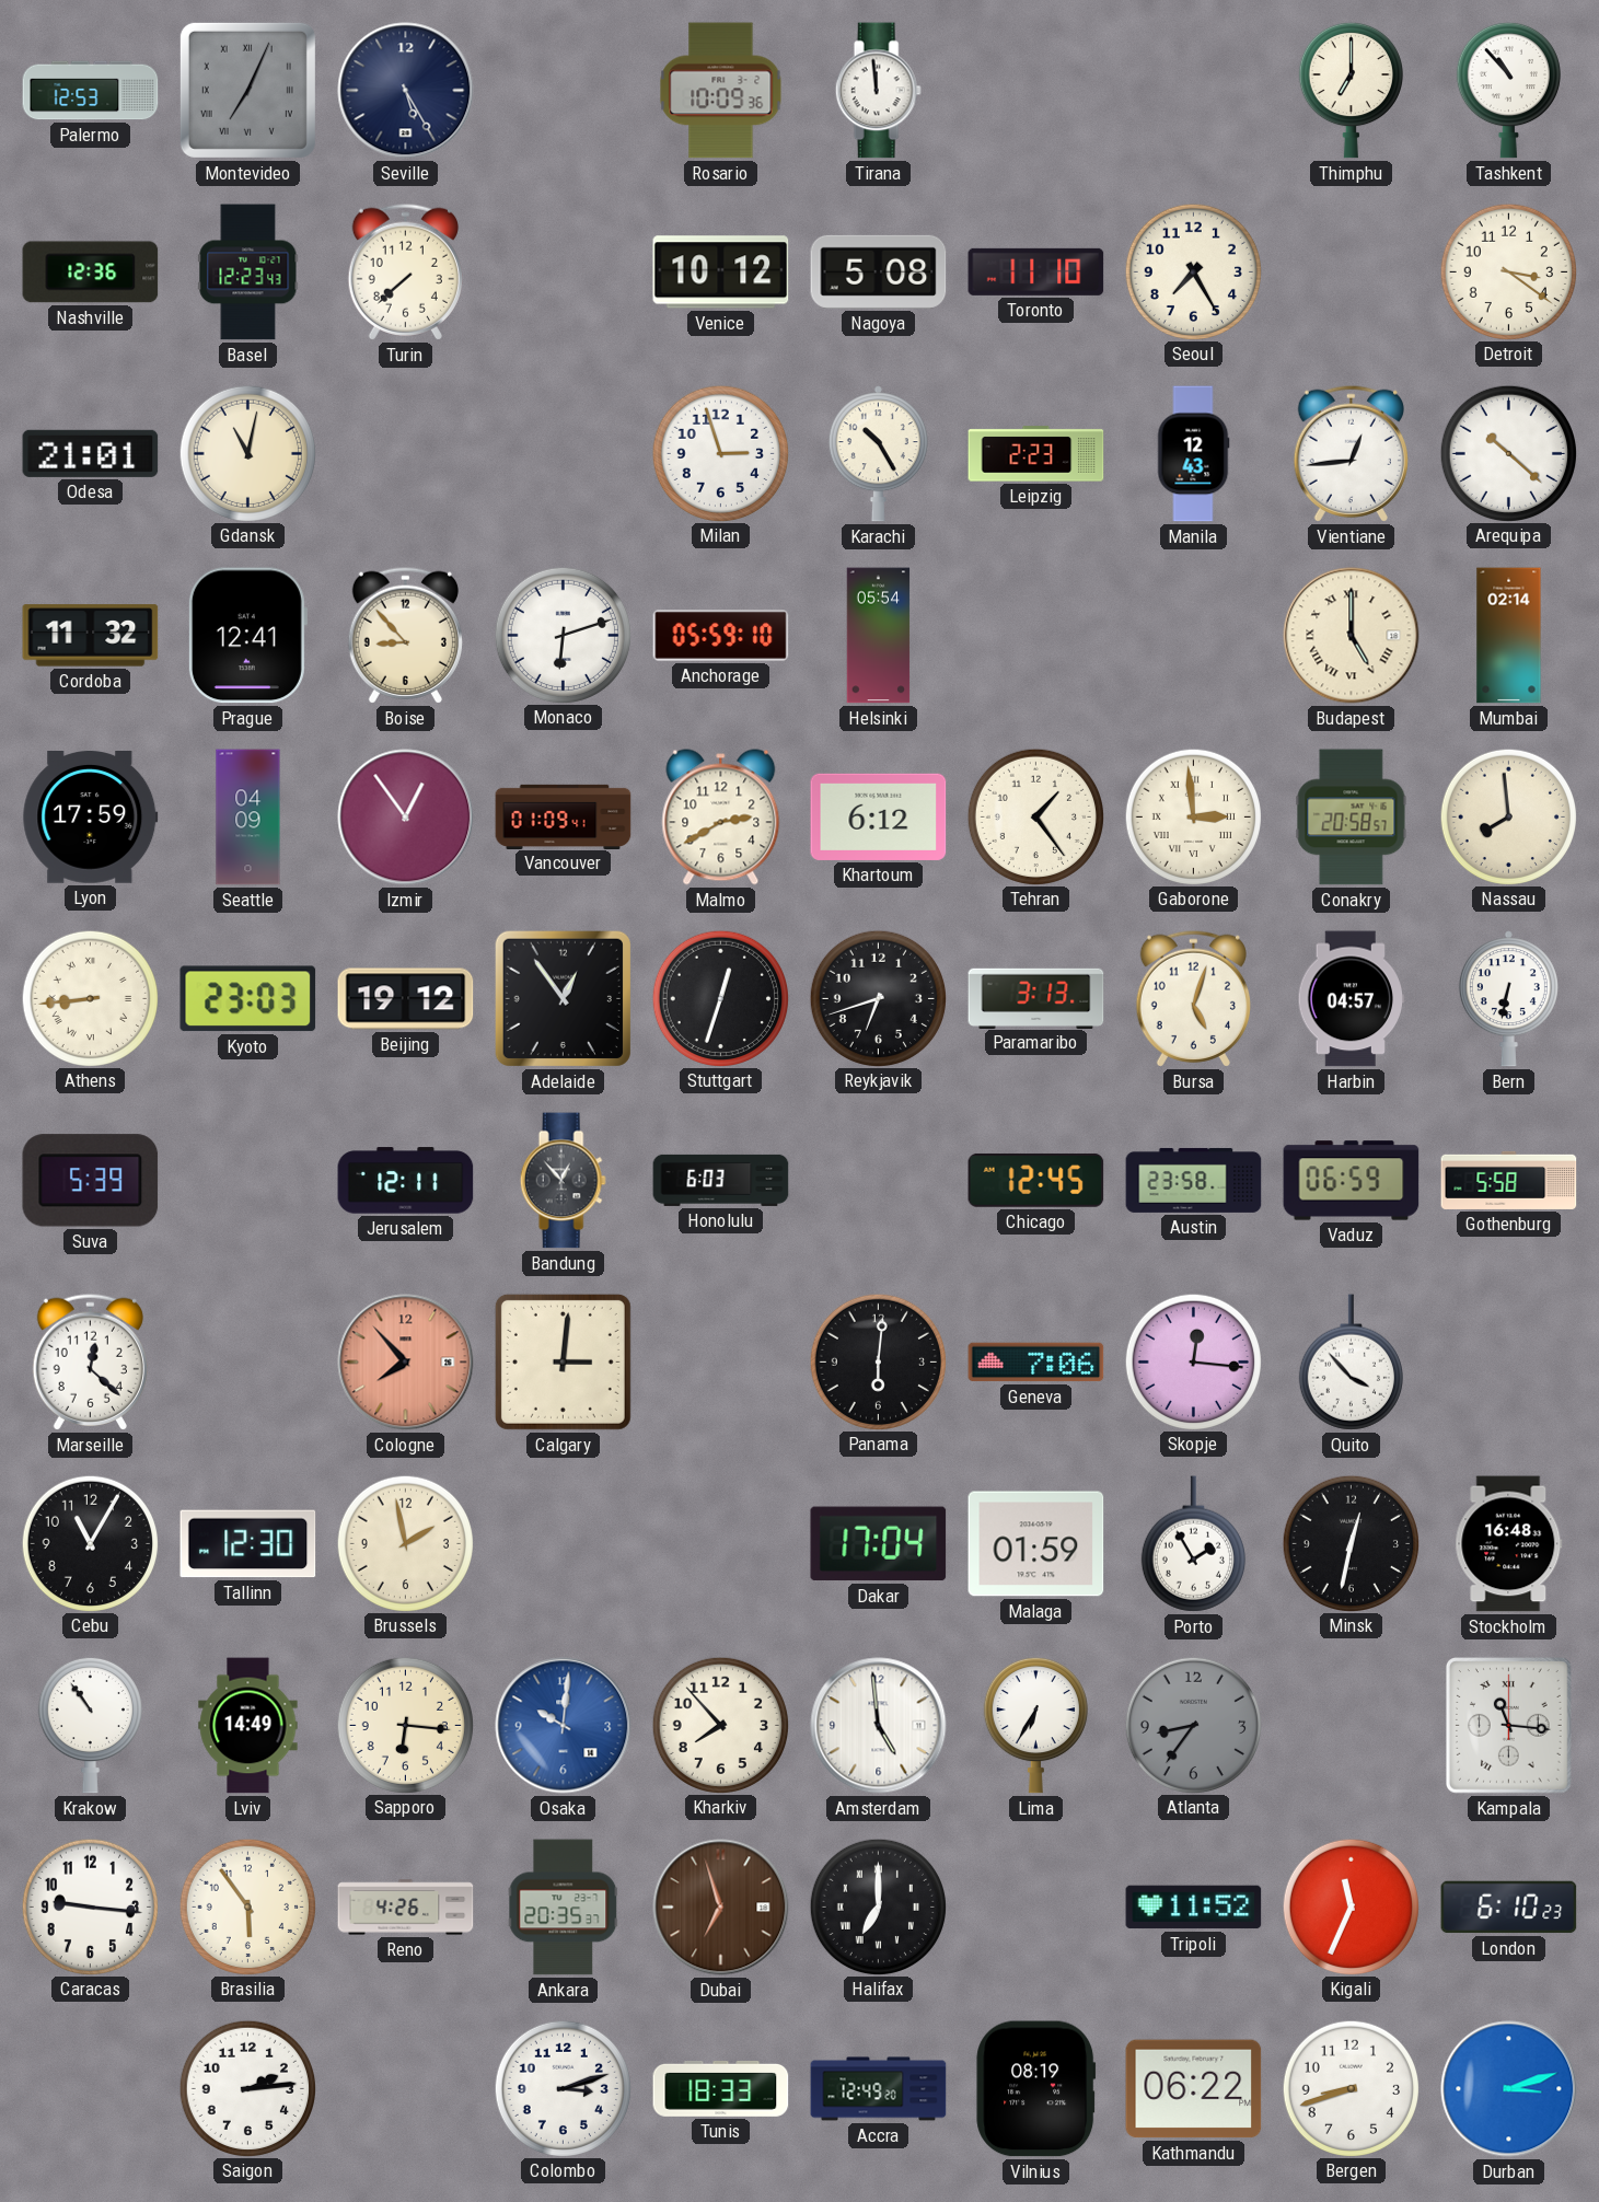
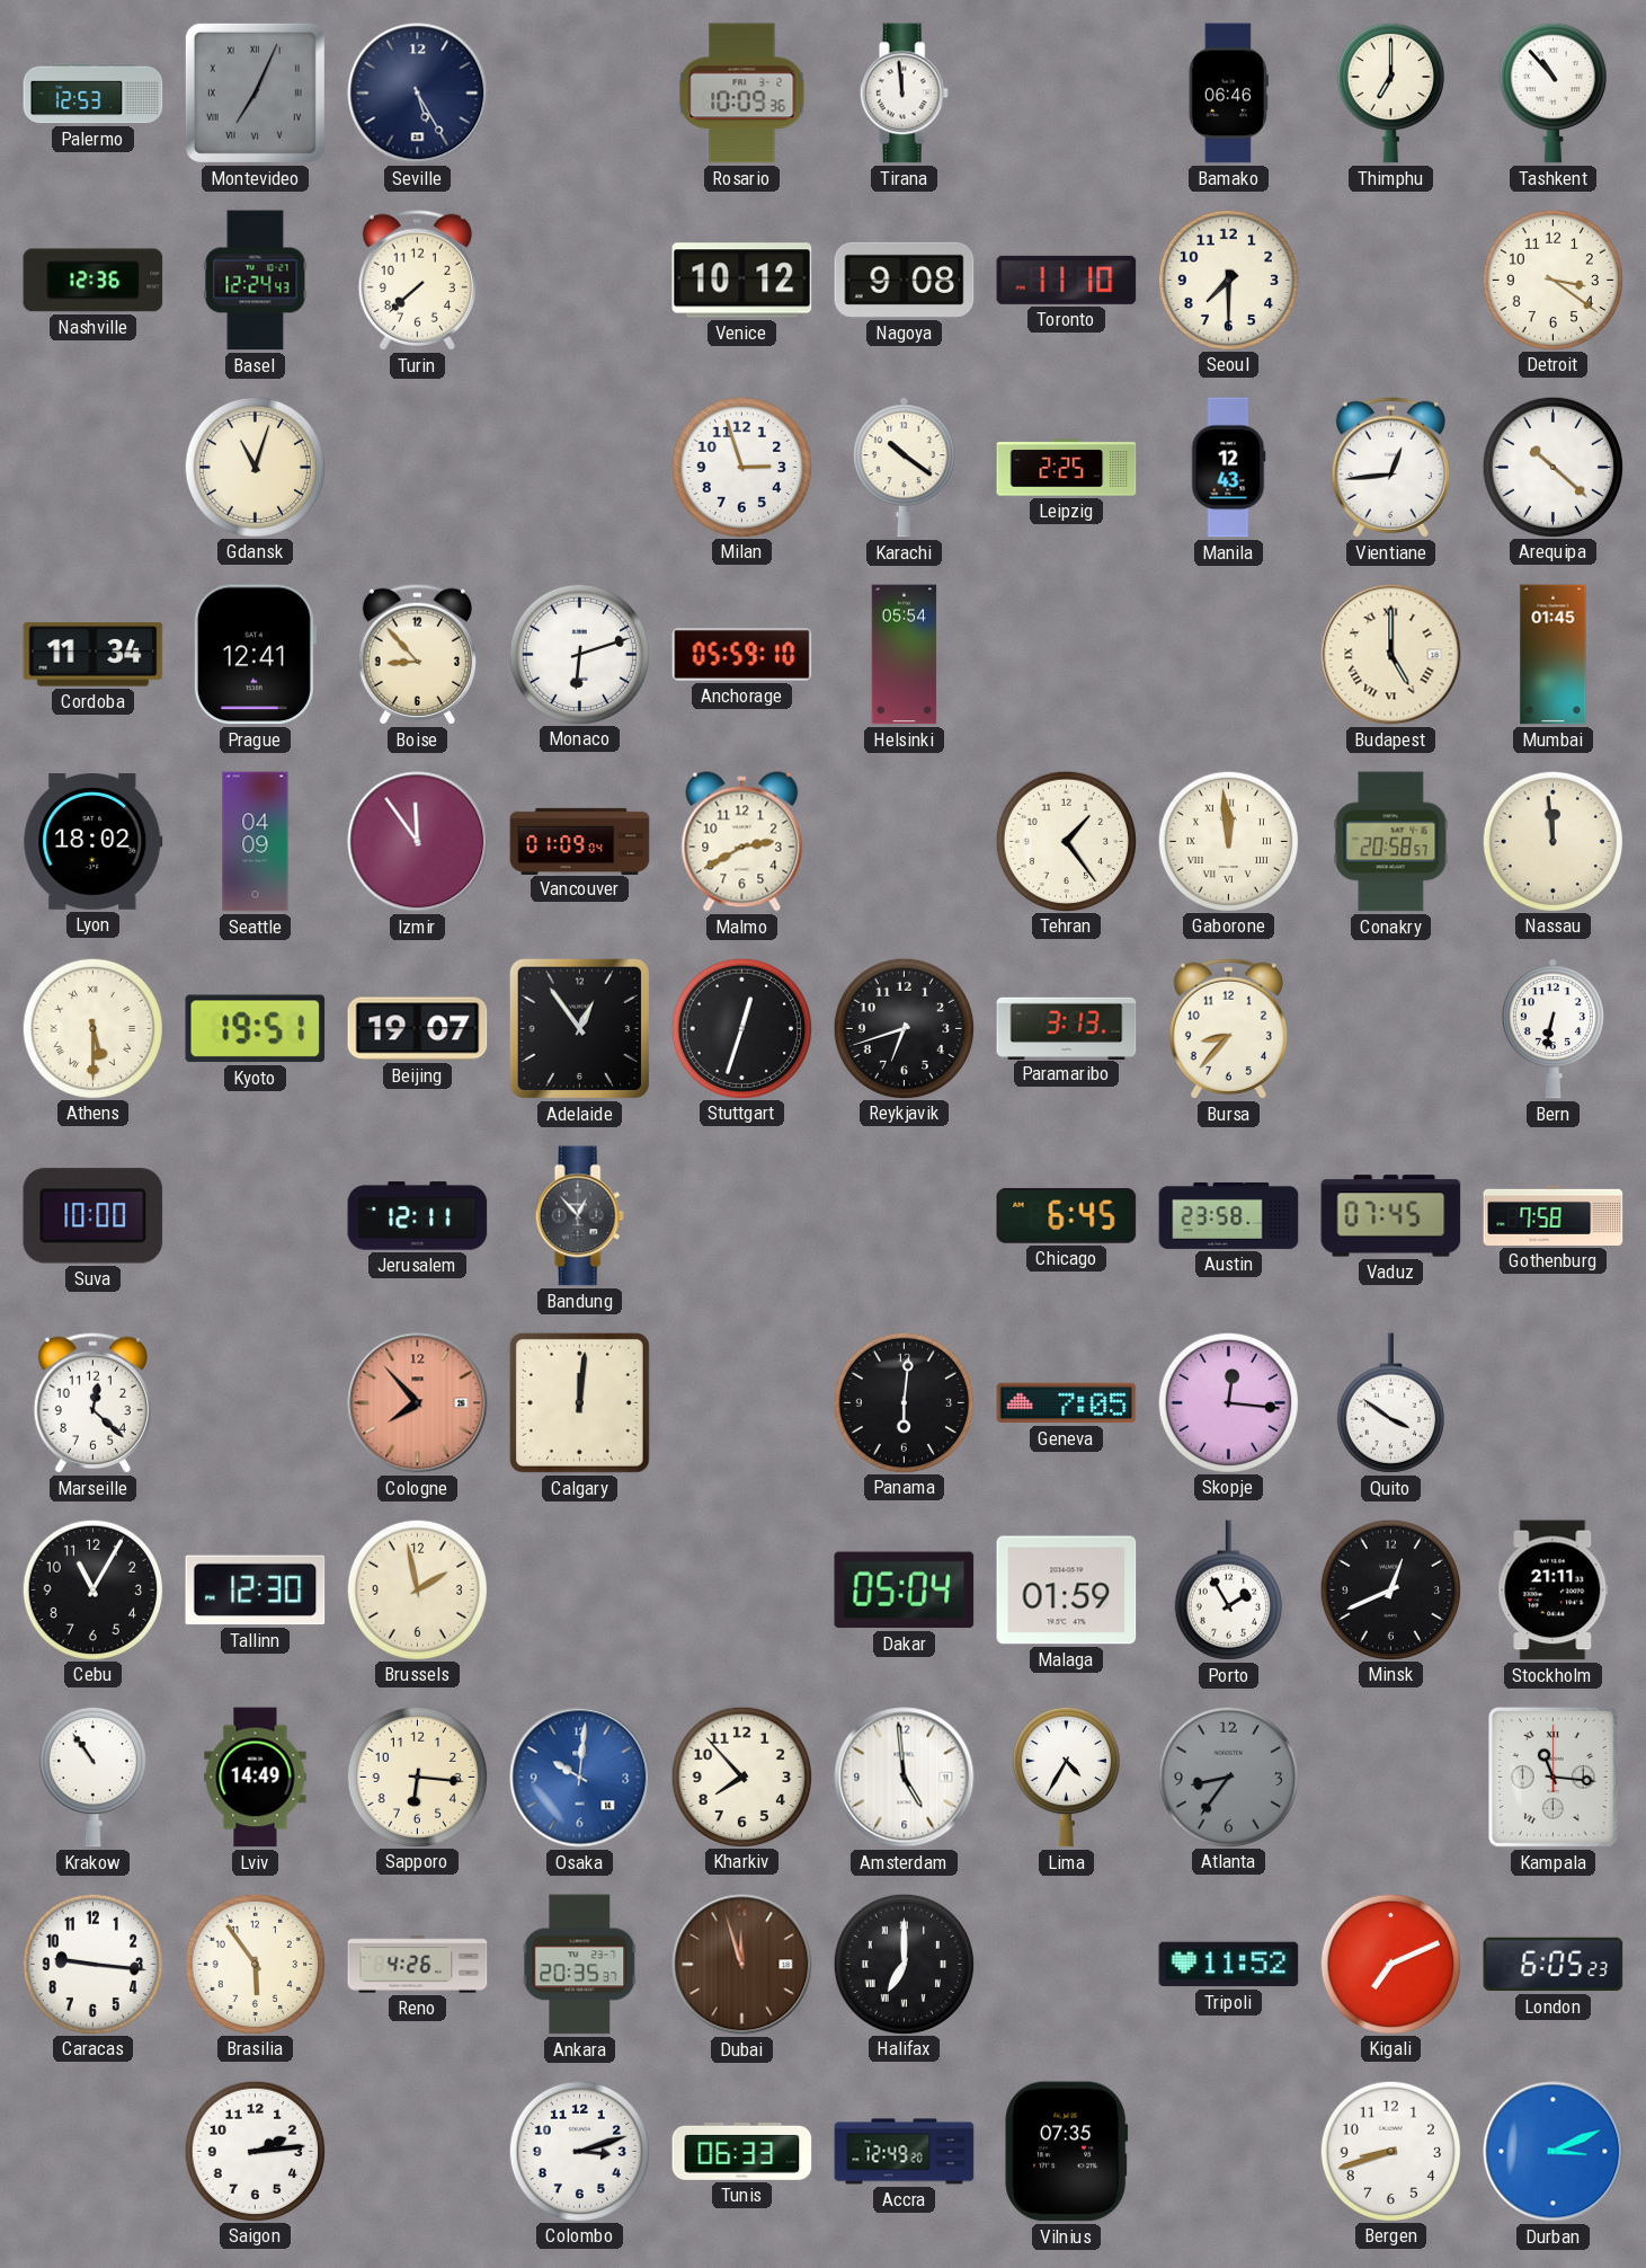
Bamako: none -> 06:46 (1228, 94)
Basel: 12:23 -> 12:24 (256, 281)
Nagoya: 5:08 -> 9:08 (905, 280)
Seoul: 7:25 -> 7:30 (1228, 280)
Odesa: 21:01 -> none (91, 453)
Gdansk: 11:02 -> 11:03 (255, 467)
Karachi: 10:25 -> 10:21 (904, 468)
Leipzig: 2:23 -> 2:25 (1067, 468)
Cordoba: 11:32 -> 11:34 (94, 655)
Mumbai: 02:14 -> 01:45 (1554, 655)
Lyon: 17:59 -> 18:02 (94, 842)
Izmir: 12:54 -> 11:54 (418, 842)
Vancouver: 01:09:41 -> 01:09:04 (580, 841)
Khartoum: 6:12 -> none (879, 816)
Gaborone: 2:59 -> 11:59 (1228, 841)
Nassau: 7:59 -> 11:59 (1552, 841)
Athens: 8:44 -> 5:30 (92, 1028)
Kyoto: 23:03 -> 19:51 (256, 1029)
Beijing: 19:12 -> 19:07 (418, 1029)
Bursa: 5:03 -> 8:37 (1228, 1028)
Harbin: 04:57 -> none (1351, 999)
Suva: 5:39 -> 10:00 (94, 1216)
Honolulu: 6:03 -> none (721, 1180)
Chicago: 12:45 -> 6:45 (1067, 1215)
Vaduz: 06:59 -> 07:45 (1391, 1216)
Gothenburg: 5:58 -> 7:58 (1554, 1215)
Calgary: 3:01 -> 12:01 (579, 1402)
Geneva: 7:06 -> 7:05 (1067, 1403)
Quito: 3:53 -> 3:51 (1390, 1403)
Dakar: 17:04 -> 05:04 (905, 1591)
Minsk: 12:32 -> 12:41 (1390, 1589)
Stockholm: 16:48 -> 21:11 (1554, 1591)
Lima: 6:35 -> 4:35 (1066, 1777)
Dubai: 6:57 -> 11:57 (742, 1965)
Kigali: 11:34 -> 7:11 (1390, 1964)
London: 6:10 -> 6:05 (1554, 1965)
Tunis: 18:33 -> 06:33 (742, 2151)
Vilnius: 08:19 -> 07:35 (1067, 2152)
Kathmandu: 06:22 -> none (1194, 2089)
Durban: 3:12 -> 3:11 (1554, 2152)
